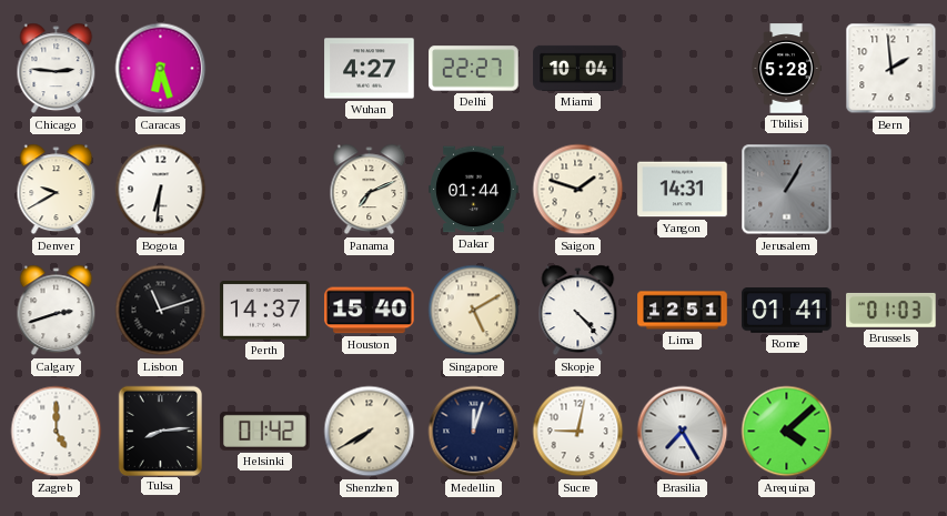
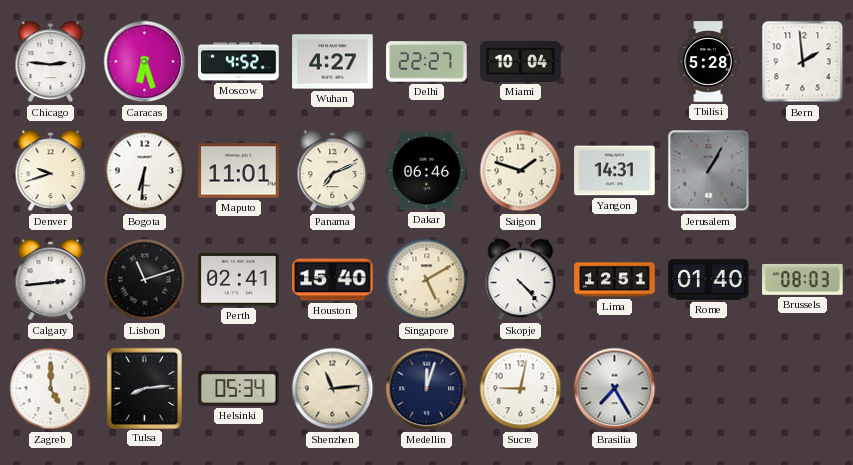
Moscow: none -> 4:52 (239, 62)
Denver: 9:40 -> 9:42 (51, 171)
Maputo: none -> 11:01 (239, 171)
Dakar: 01:44 -> 06:46 (427, 171)
Calgary: 2:42 -> 2:44 (51, 280)
Perth: 14:37 -> 02:41 (239, 279)
Rome: 01:41 -> 01:40 (709, 280)
Brussels: 01:03 -> 08:03 (803, 279)
Helsinki: 01:42 -> 05:34 (239, 388)
Shenzhen: 7:40 -> 11:14 (333, 389)
Arequipa: 4:08 -> none (787, 432)
